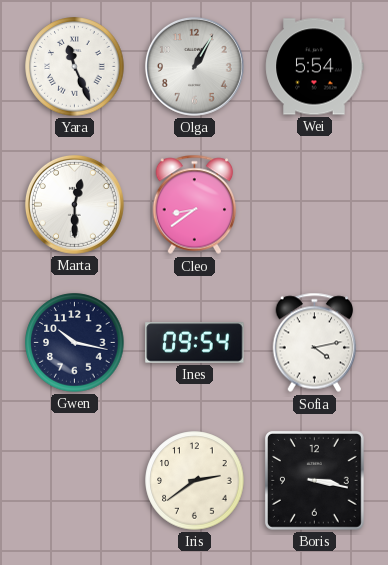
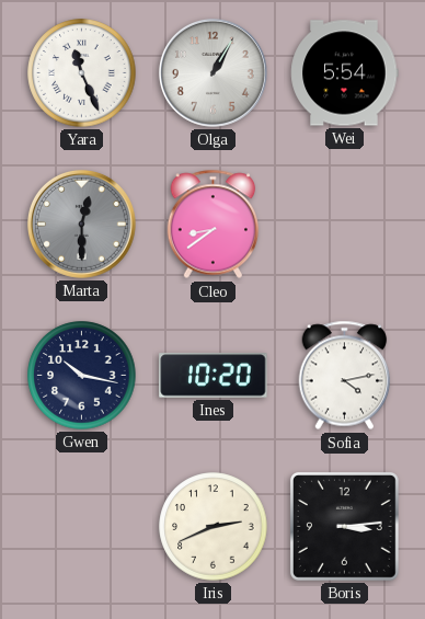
Marta dial: white -> grey (81, 223)
Ines: 09:54 -> 10:20 (214, 376)
Iris: 2:39 -> 2:41 (214, 527)
Boris: 3:17 -> 3:14 (344, 526)
